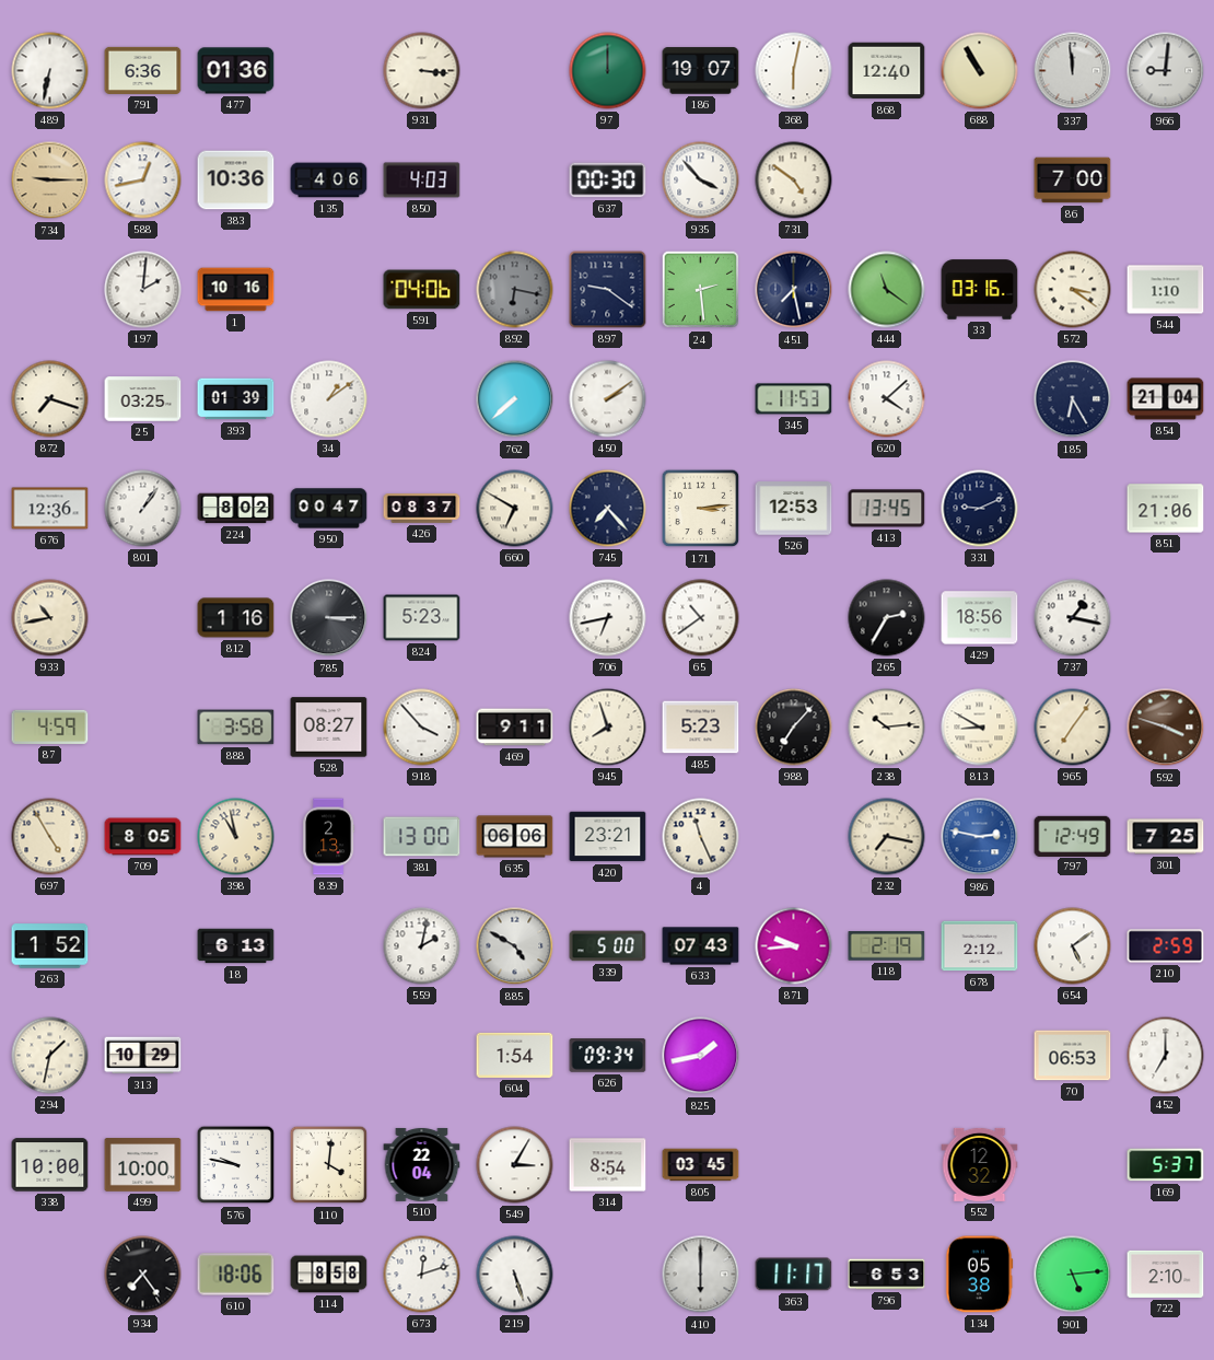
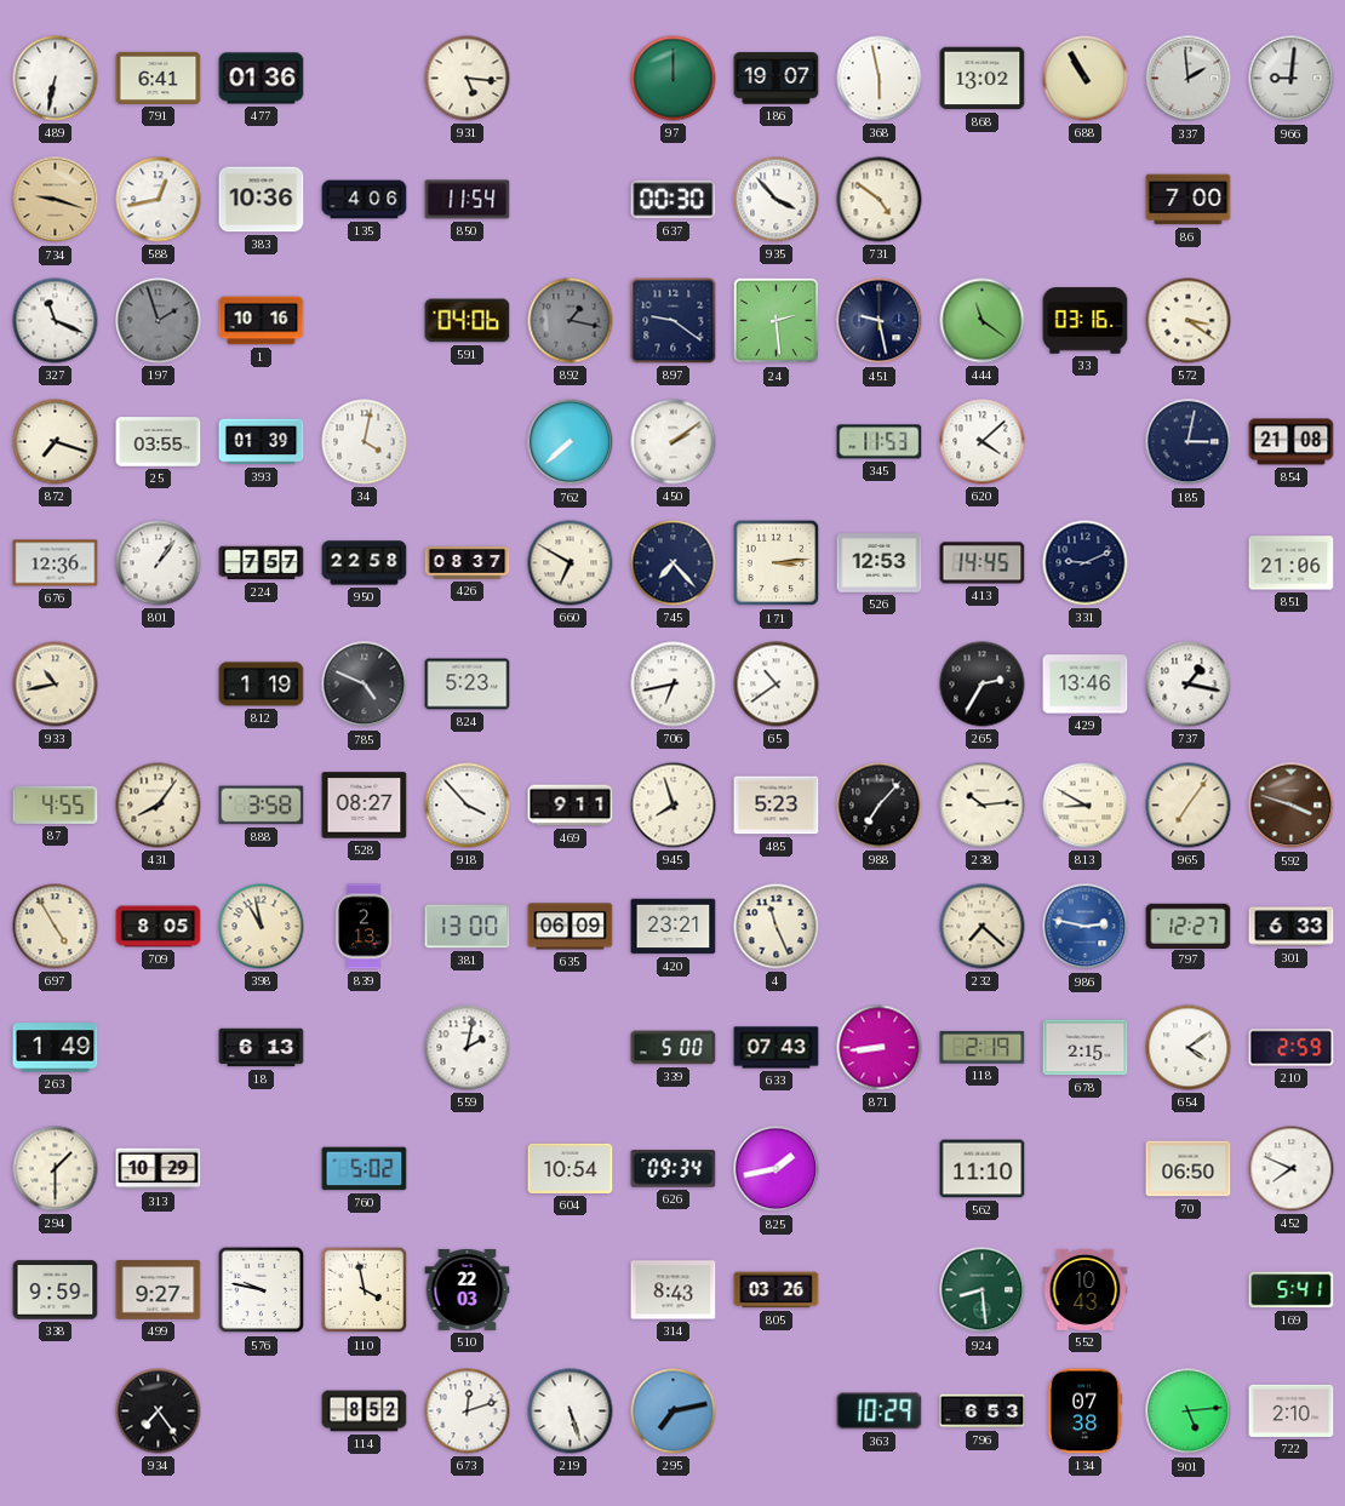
791: 6:36 -> 6:41 (159, 78)
931: 3:16 -> 5:16 (468, 79)
368: 6:02 -> 5:58 (880, 79)
868: 12:40 -> 13:02 (983, 79)
337: 11:59 -> 1:59 (1189, 79)
734: 9:15 -> 9:18 (56, 200)
850: 4:03 -> 11:54 (468, 200)
327: none -> 11:19 (56, 321)
197: 2:01 -> 1:57 (159, 321)
197 dial: white -> grey (159, 321)
892: 6:17 -> 1:17 (571, 321)
451: 7:28 -> 9:28 (880, 321)
544: 1:10 -> none (1166, 290)
25: 03:25 -> 03:55 (159, 442)
34: 1:09 -> 4:02 (365, 442)
185: 6:25 -> 3:02 (1189, 442)
854: 21:04 -> 21:08 (1292, 442)
224: 8:02 -> 7:57 (262, 563)
950: 00:47 -> 22:58 (365, 563)
413: 13:45 -> 14:45 (983, 563)
812: 1:16 -> 1:19 (262, 685)
785: 3:15 -> 4:49 (365, 685)
429: 18:56 -> 13:46 (1086, 685)
87: 4:59 -> 4:55 (56, 804)
431: none -> 8:06 (159, 806)
635: 06:06 -> 06:09 (571, 927)
232: 7:17 -> 7:22 (983, 927)
797: 12:49 -> 12:27 (1189, 926)
301: 7:25 -> 6:33 (1292, 927)
263: 1:52 -> 1:49 (56, 1048)
885: 4:50 -> none (515, 946)
871: 9:44 -> 8:44 (880, 1048)
678: 2:12 -> 2:15 (1086, 1048)
654: 5:09 -> 4:09 (1189, 1048)
294: 1:32 -> 1:30 (56, 1169)
760: none -> 5:02 (365, 1169)
604: 1:54 -> 10:54 (571, 1168)
562: none -> 11:10 (983, 1169)
70: 06:53 -> 06:50 (1189, 1169)
452: 7:00 -> 7:49 (1292, 1169)
338: 10:00 -> 9:59 (56, 1290)
499: 10:00 -> 9:27 (159, 1290)
110: 4:01 -> 3:58 (365, 1290)
510: 22:04 -> 22:03 (468, 1289)
549: 3:05 -> none (515, 1165)
314: 8:54 -> 8:43 (674, 1290)
805: 03:45 -> 03:26 (777, 1290)
924: none -> 8:29 (983, 1290)
552: 12:32 -> 10:43 (1086, 1289)
169: 5:37 -> 5:41 (1292, 1290)
610: 18:06 -> none (236, 1275)
114: 8:58 -> 8:52 (365, 1411)
295: none -> 7:13 (674, 1411)
410: 6:00 -> none (701, 1275)
363: 11:17 -> 10:29 (880, 1411)
134: 05:38 -> 07:38 (1084, 1411)
